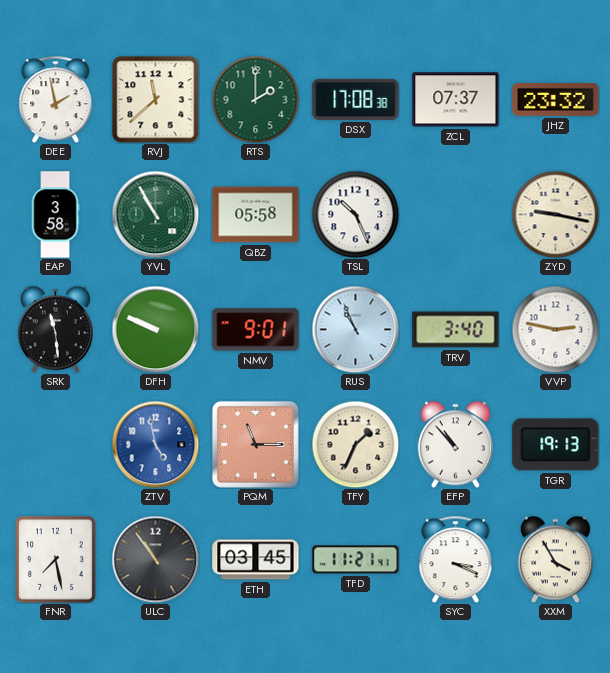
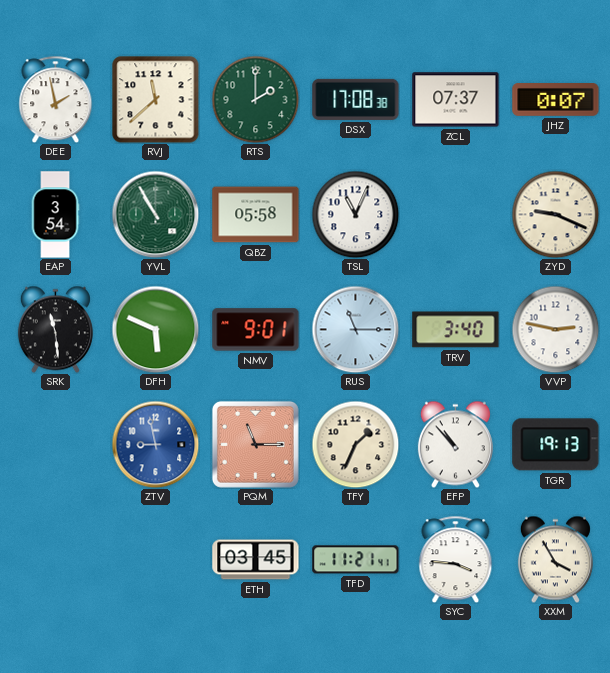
JHZ: 23:32 -> 0:07 (556, 100)
EAP: 3:58 -> 3:54 (55, 215)
TSL: 10:26 -> 11:04 (355, 214)
ZYD: 9:17 -> 9:19 (555, 214)
DFH: 9:49 -> 5:49 (155, 329)
RUS: 10:56 -> 11:15 (355, 329)
ZTV: 4:58 -> 8:58 (155, 444)
FNR: 7:28 -> none (56, 560)
ULC: 10:54 -> none (155, 559)
SYC: 3:19 -> 3:46 (456, 559)
